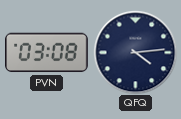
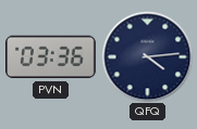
PVN: 03:08 -> 03:36 (51, 57)
